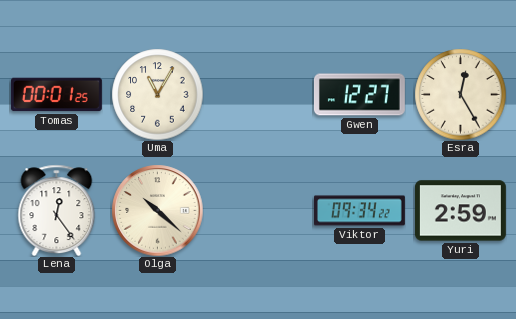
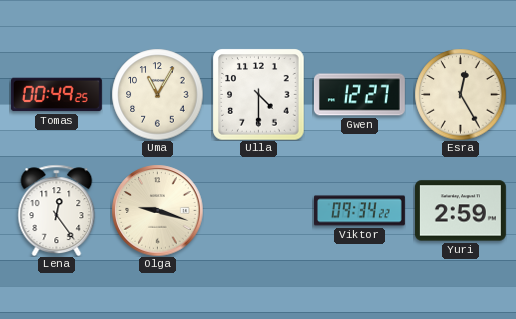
Tomas: 00:01 -> 00:49 (56, 95)
Ulla: none -> 4:30 (258, 94)
Olga: 10:22 -> 9:18 (157, 210)
